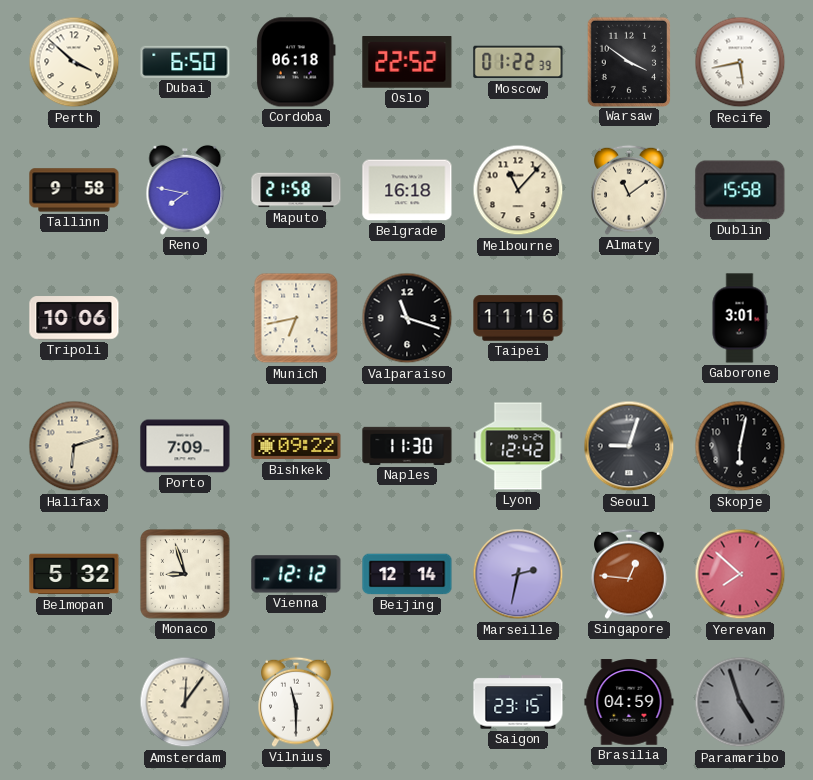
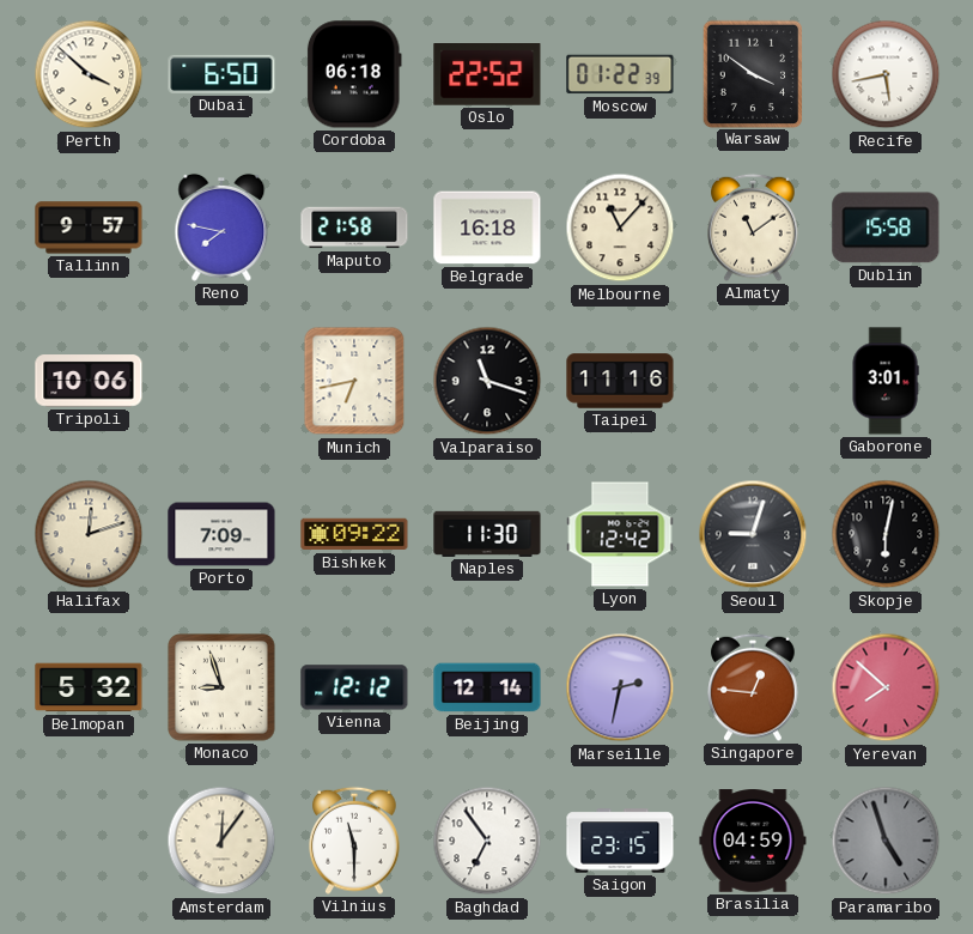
Tallinn: 9:58 -> 9:57 (89, 228)
Halifax: 6:12 -> 12:12 (89, 534)
Baghdad: none -> 6:54 (487, 841)
